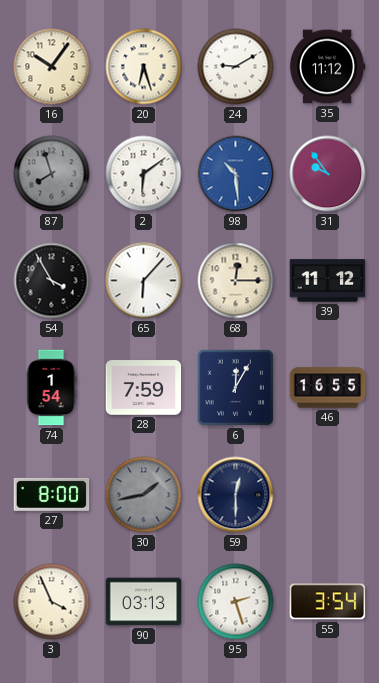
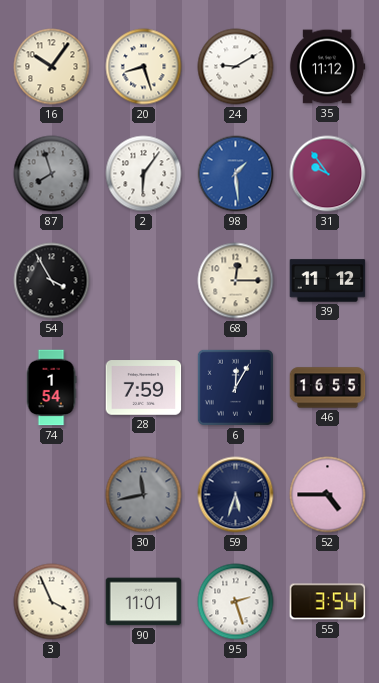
20: 6:27 -> 8:27 (144, 67)
2: 6:09 -> 6:06 (144, 174)
98: 10:29 -> 1:29 (236, 174)
65: 6:07 -> none (144, 281)
27: 8:00 -> none (52, 494)
30: 1:43 -> 11:43 (144, 495)
59: 12:30 -> 5:33 (236, 495)
52: none -> 4:45 (328, 495)
90: 03:13 -> 11:01 (144, 602)
